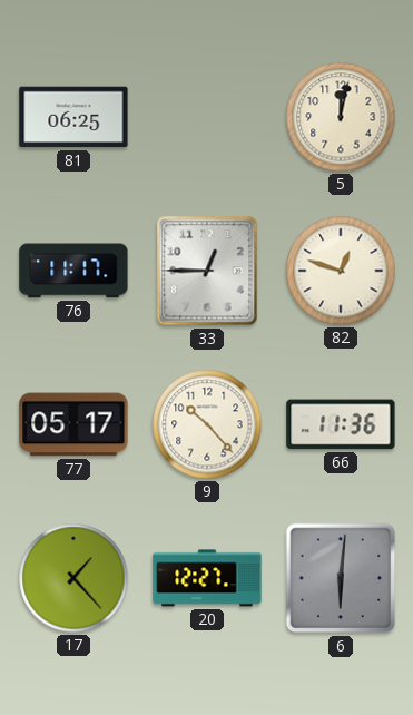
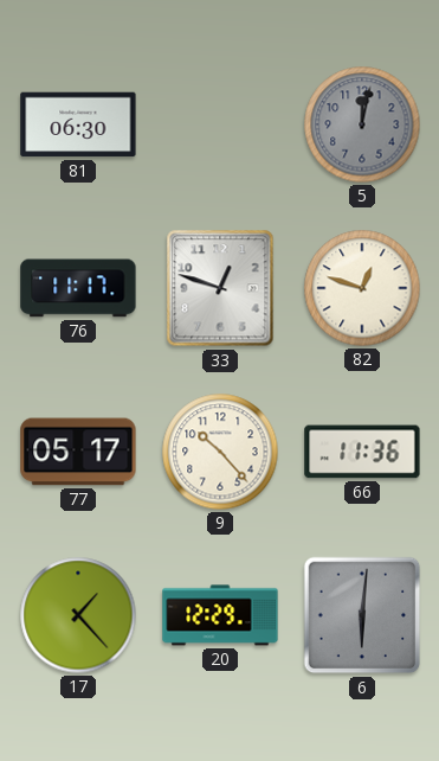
81: 06:25 -> 06:30 (78, 124)
5 dial: cream -> grey (362, 124)
33: 12:45 -> 12:48 (220, 288)
20: 12:27 -> 12:29 (220, 615)
